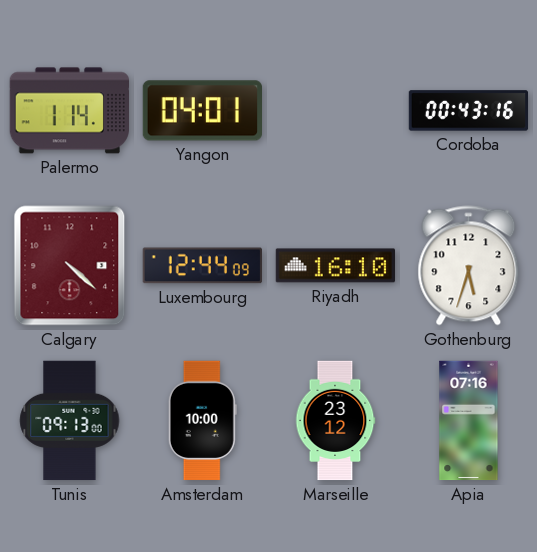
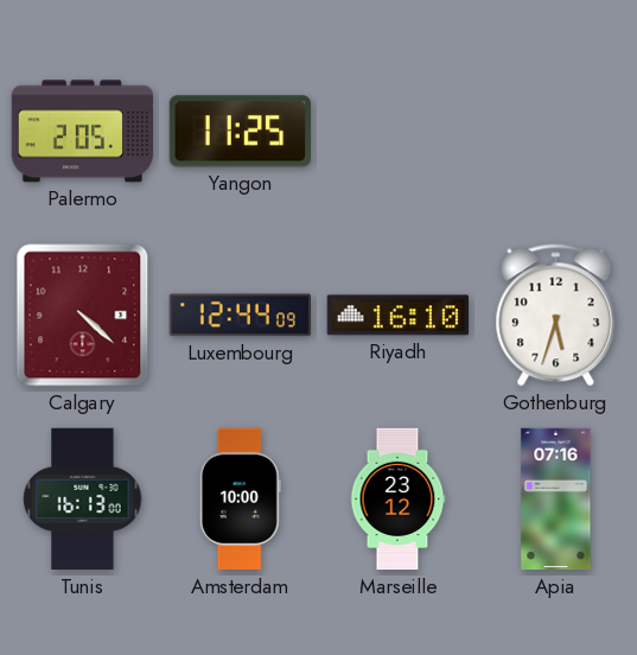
Palermo: 1:14 -> 2:05 (82, 132)
Yangon: 04:01 -> 11:25 (240, 132)
Cordoba: 00:43 -> none (469, 111)
Tunis: 09:13 -> 16:13 (83, 500)
